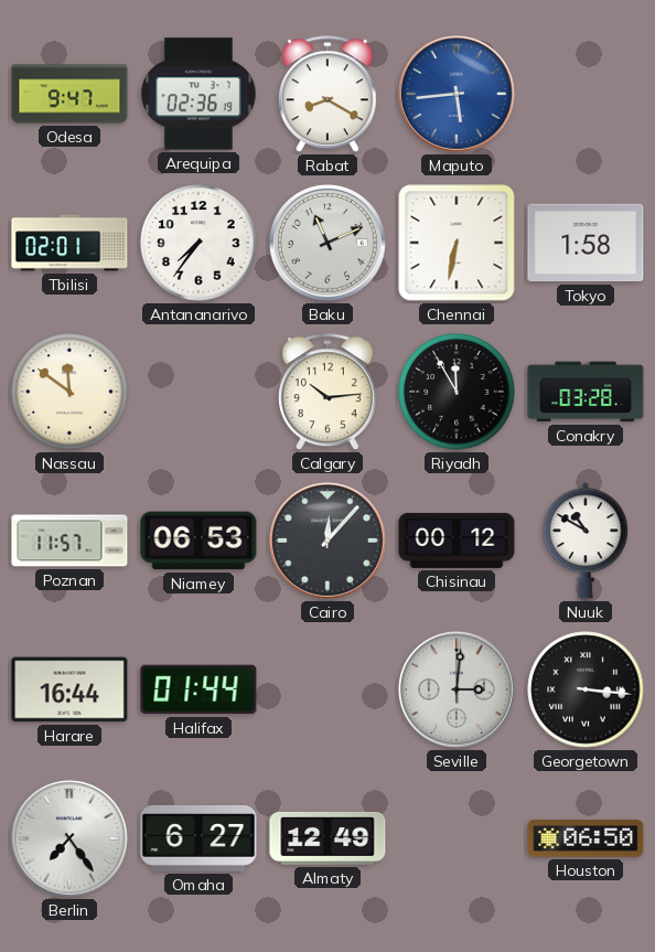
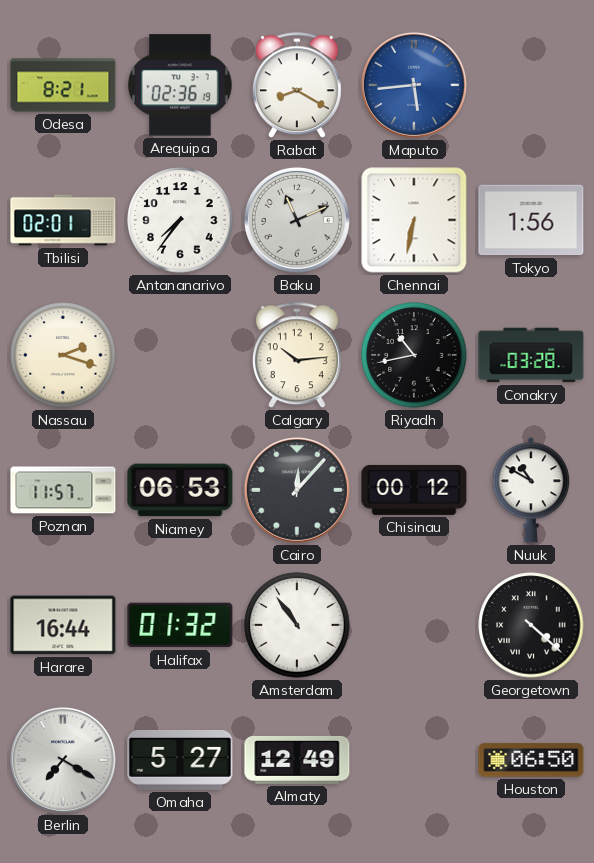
Odesa: 9:47 -> 8:21 (63, 85)
Tokyo: 1:58 -> 1:56 (531, 220)
Nassau: 11:51 -> 2:18 (63, 355)
Riyadh: 11:55 -> 10:43 (414, 355)
Halifax: 01:44 -> 01:32 (180, 625)
Amsterdam: none -> 10:54 (297, 625)
Seville: 3:01 -> none (457, 689)
Georgetown: 3:16 -> 4:22 (531, 625)
Berlin: 7:24 -> 7:20 (63, 760)
Omaha: 6:27 -> 5:27 (180, 760)
